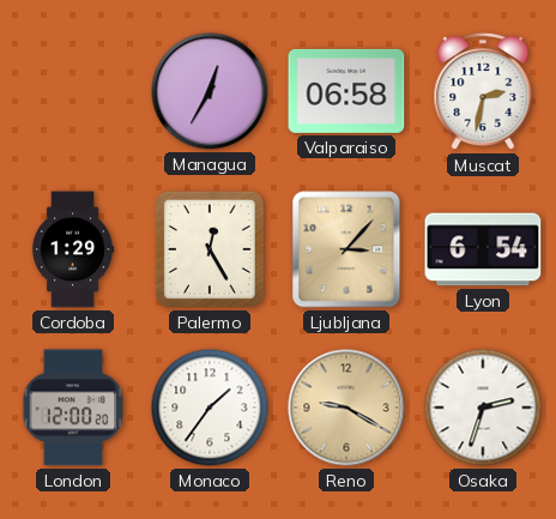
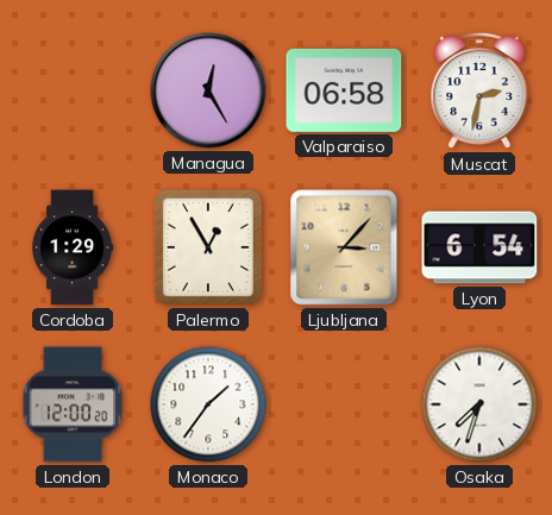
Managua: 12:35 -> 12:25 (208, 90)
Palermo: 12:25 -> 12:55 (208, 247)
Reno: 9:20 -> none (346, 408)
Osaka: 2:33 -> 7:33 (479, 404)
